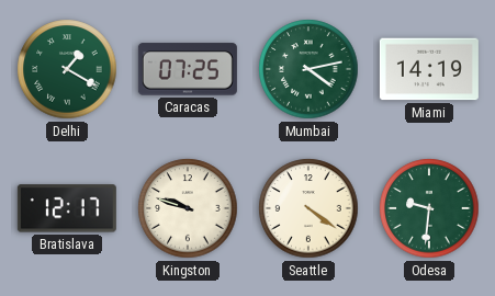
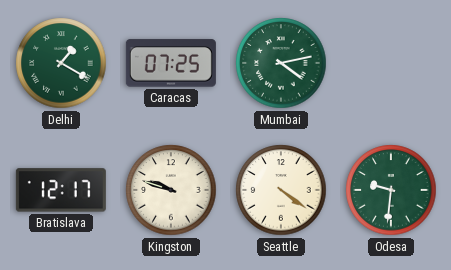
Miami: 14:19 -> none (429, 69)
